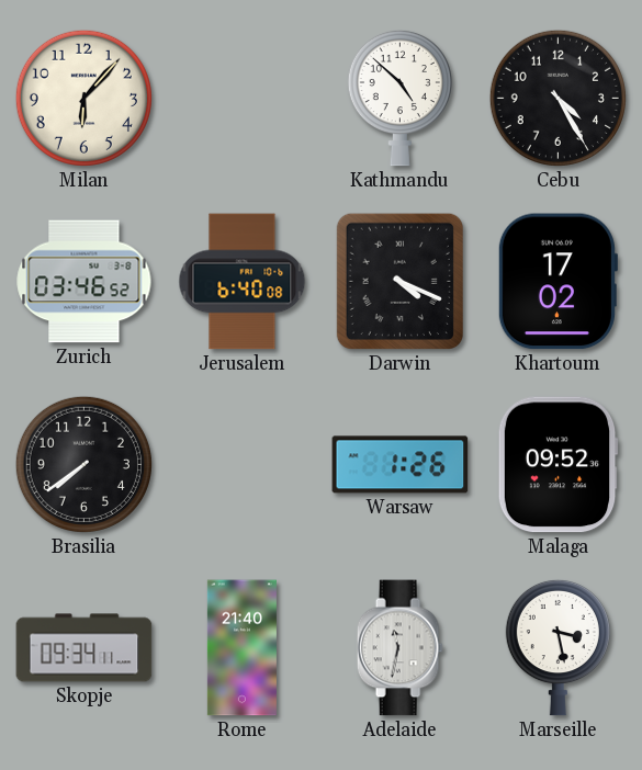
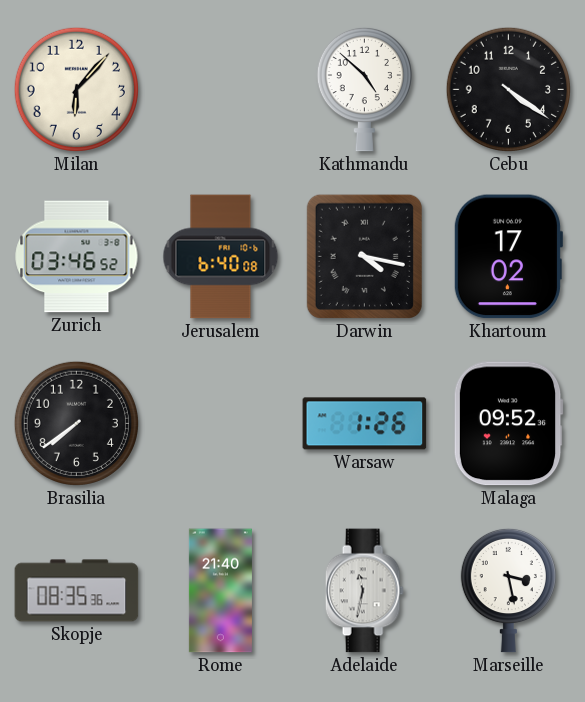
Cebu: 4:25 -> 4:21 (508, 89)
Darwin: 4:19 -> 4:17 (364, 256)
Skopje: 09:34 -> 08:35 (77, 591)
